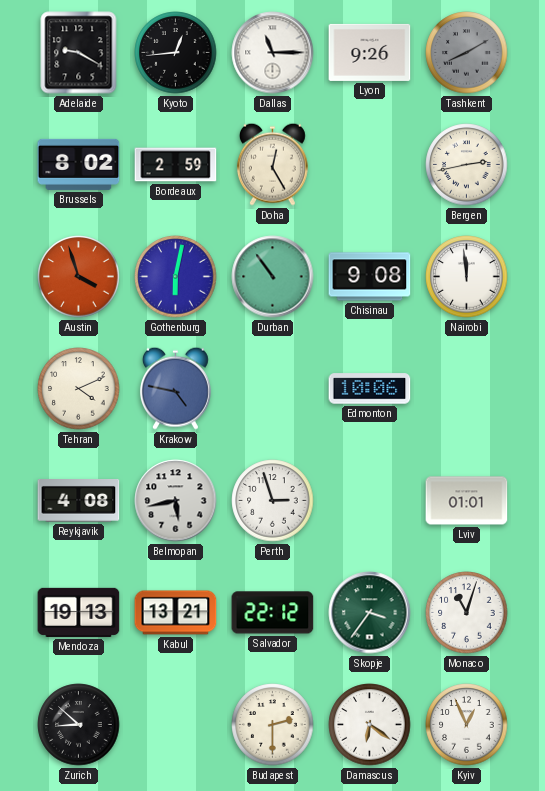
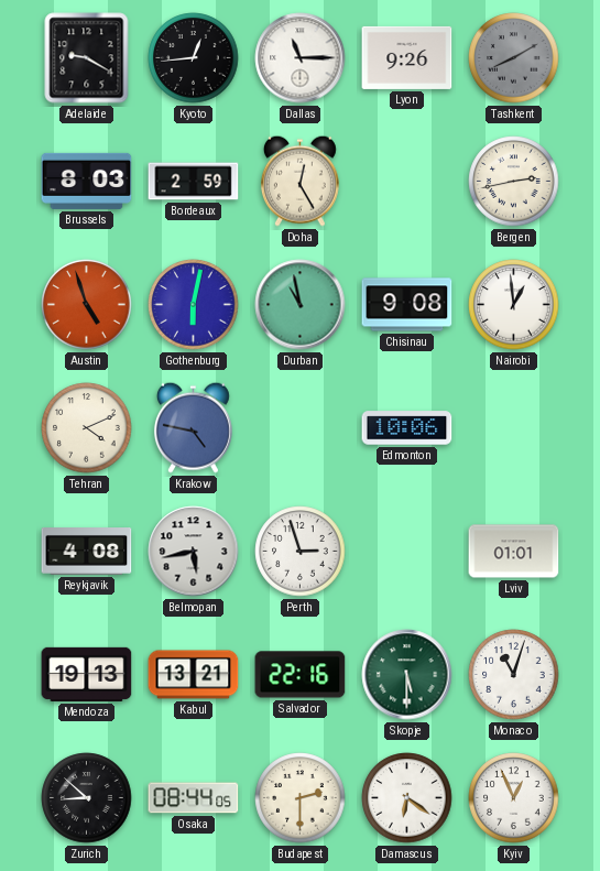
Brussels: 8:02 -> 8:03 (87, 181)
Austin: 3:57 -> 4:57 (87, 305)
Durban: 10:54 -> 10:58 (301, 305)
Nairobi: 11:59 -> 12:59 (514, 305)
Salvador: 22:12 -> 22:16 (301, 675)
Skopje: 3:36 -> 5:30 (407, 675)
Osaka: none -> 08:44 (194, 798)
